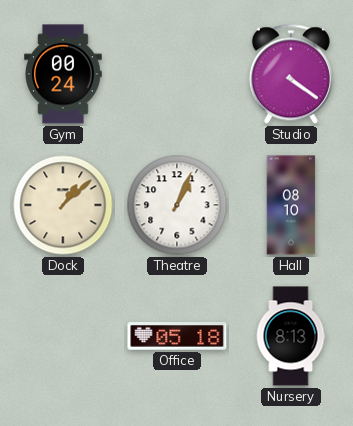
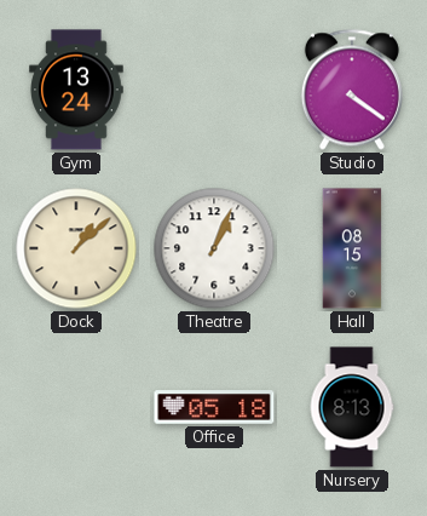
Gym: 00:24 -> 13:24 (76, 90)
Hall: 08:10 -> 08:15 (352, 248)
